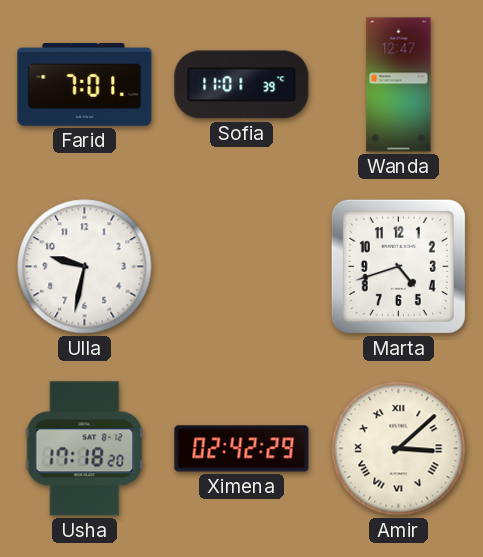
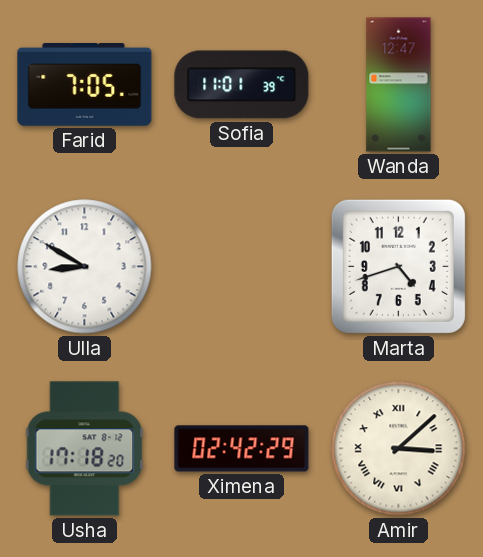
Farid: 7:01 -> 7:05 (85, 85)
Ulla: 9:32 -> 8:50 (85, 267)
